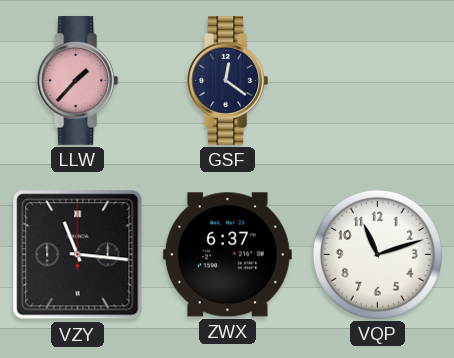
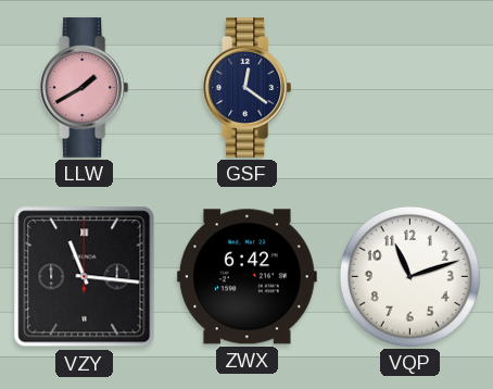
LLW: 1:37 -> 1:40 (85, 87)
ZWX: 6:37 -> 6:42 (246, 277)
